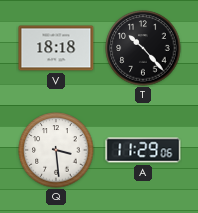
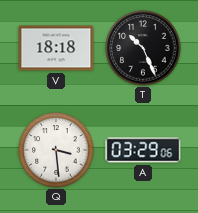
T: 10:23 -> 10:26 (143, 48)
A: 11:29 -> 03:29 (143, 150)
